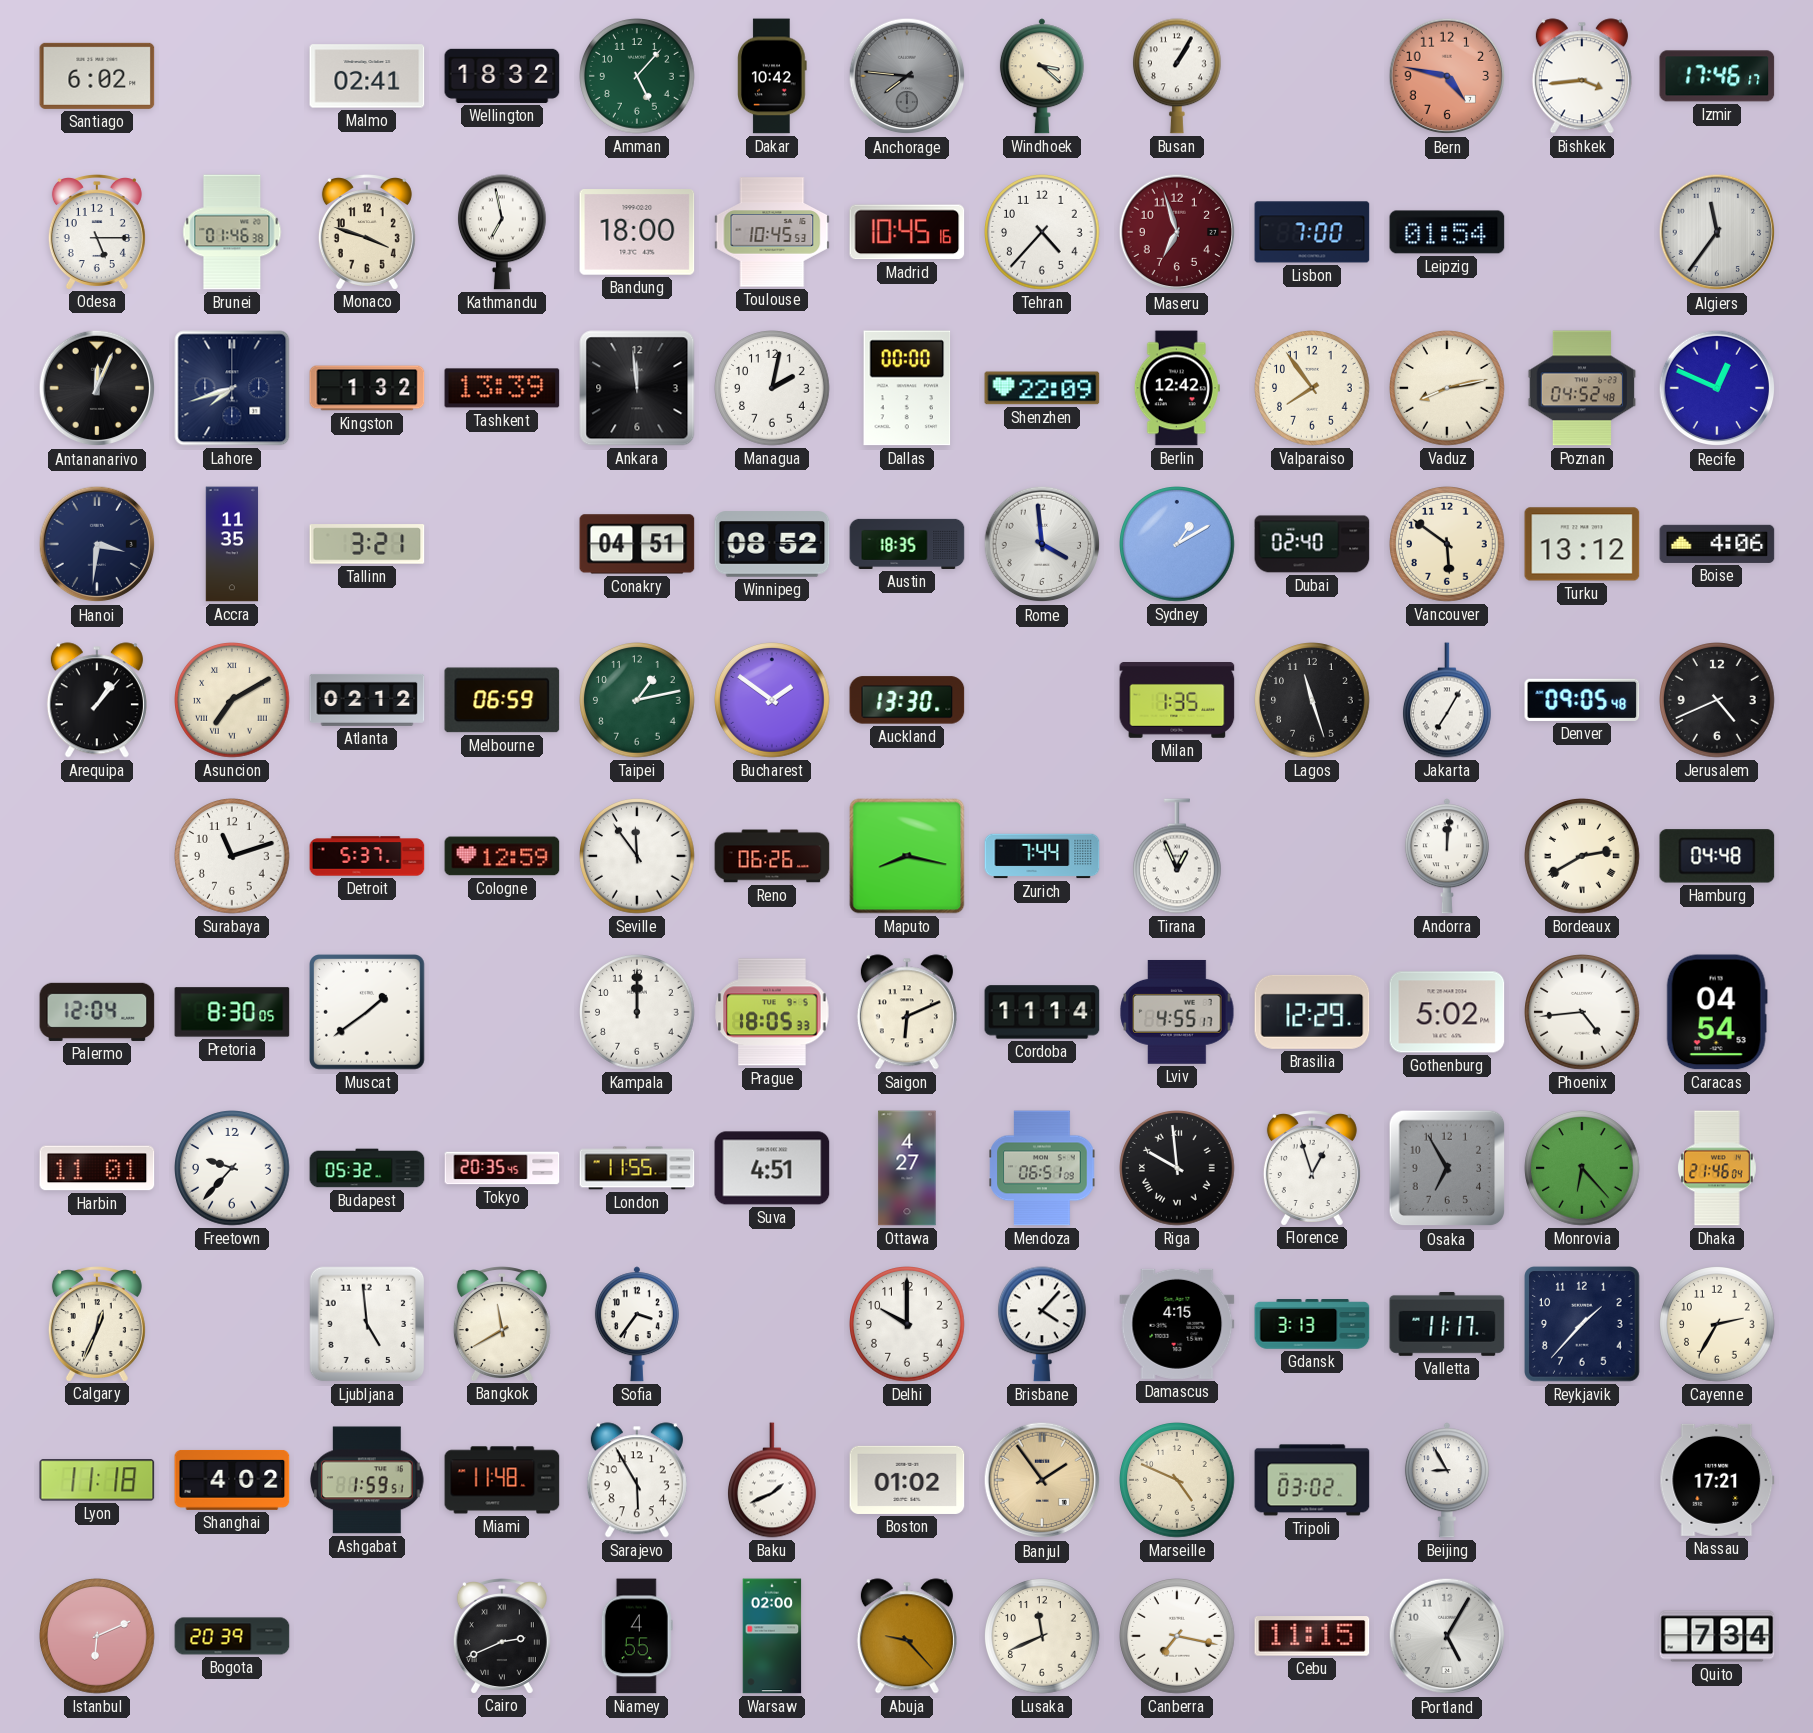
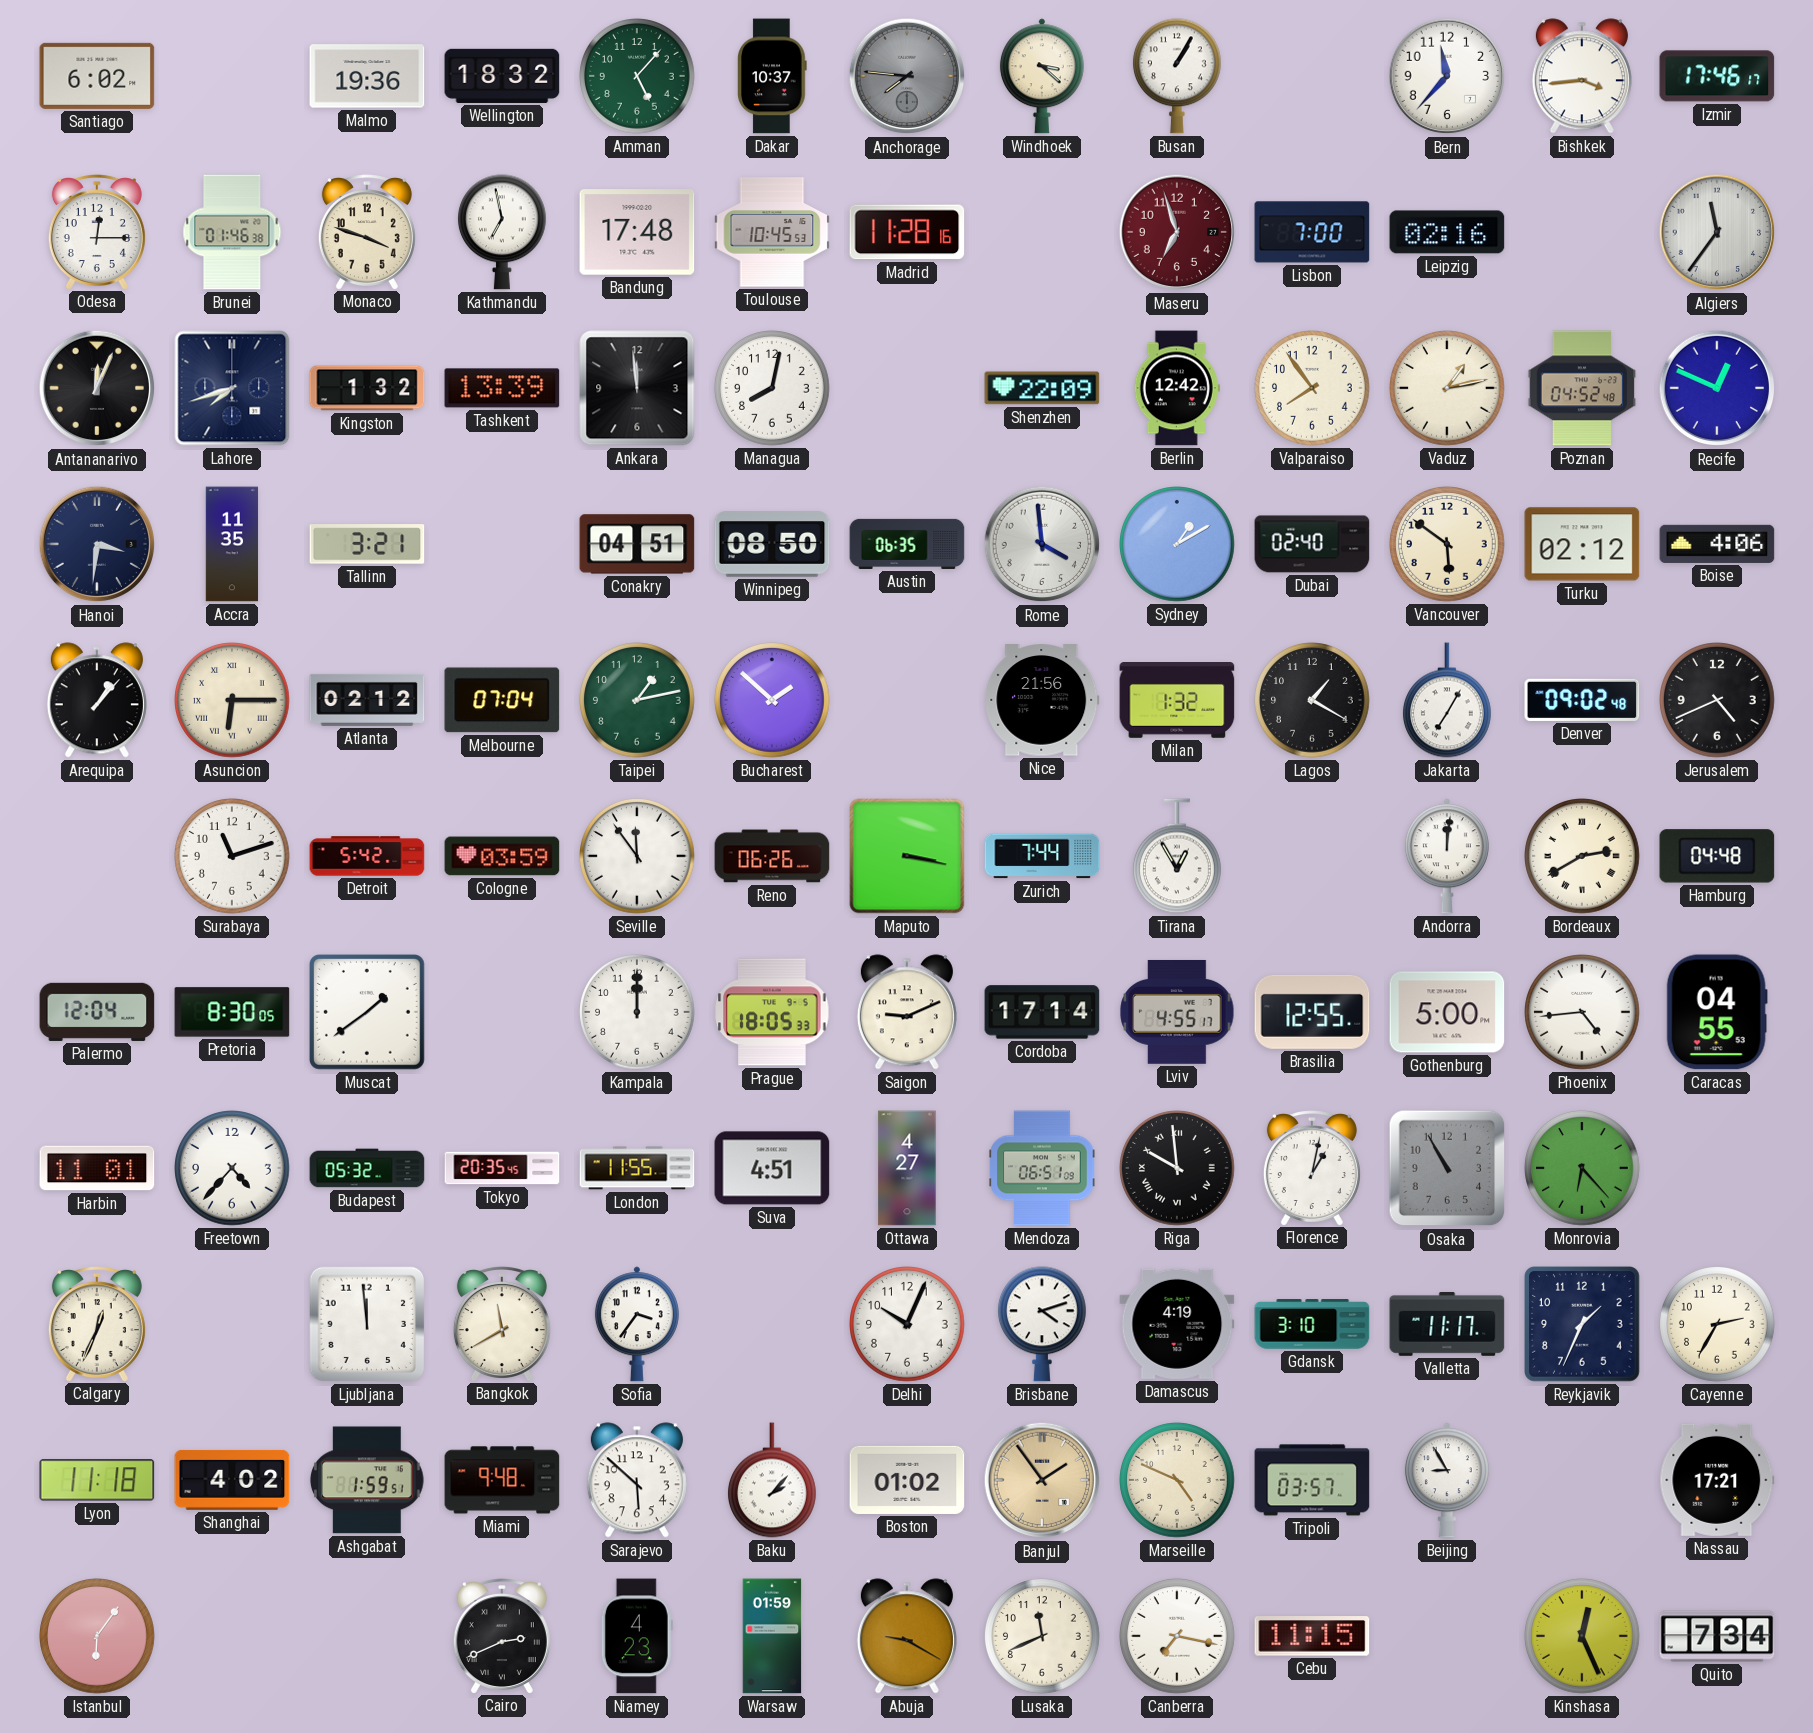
Malmo: 02:41 -> 19:36 (367, 76)
Dakar: 10:42 -> 10:37 (773, 76)
Bern: 4:47 -> 11:37 (1447, 76)
Bern dial: salmon -> white (1447, 76)
Odesa: 5:15 -> 12:15 (97, 232)
Bandung: 18:00 -> 17:48 (637, 232)
Madrid: 10:45 -> 11:28 (907, 232)
Tehran: 4:37 -> none (1043, 233)
Leipzig: 01:54 -> 02:16 (1447, 232)
Managua: 2:02 -> 8:02 (773, 389)
Dallas: 00:00 -> none (907, 388)
Vaduz: 8:13 -> 1:13 (1448, 389)
Winnipeg: 08:52 -> 08:50 (772, 544)
Austin: 18:35 -> 06:35 (907, 544)
Turku: 13:12 -> 02:12 (1582, 544)
Asuncion: 7:10 -> 6:15 (233, 701)
Melbourne: 06:59 -> 07:04 (502, 700)
Bucharest: 1:51 -> 1:52 (773, 701)
Auckland: 13:30 -> none (907, 700)
Nice: none -> 21:56 (1042, 700)
Milan: 1:35 -> 1:32 (1177, 701)
Lagos: 11:27 -> 1:20 (1313, 701)
Denver: 09:05 -> 09:02 (1582, 700)
Detroit: 5:37 -> 5:42 (367, 856)
Cologne: 12:59 -> 03:59 (502, 856)
Maputo: 8:17 -> 3:17 (907, 856)
Tirana: 12:56 -> 12:55 (1177, 856)
Saigon: 6:11 -> 9:11 (907, 1012)
Cordoba: 11:14 -> 17:14 (1042, 1012)
Brasilia: 12:29 -> 12:55 (1312, 1012)
Gothenburg: 5:02 -> 5:00 (1447, 1012)
Caracas: 04:54 -> 04:55 (1717, 1012)
Freetown: 9:37 -> 4:37 (233, 1169)
Florence: 12:57 -> 1:02 (1312, 1168)
Osaka: 6:55 -> 10:55 (1447, 1168)
Dhaka: 21:46 -> none (1717, 1168)
Ljubljana: 4:59 -> 11:59 (367, 1324)
Delhi: 10:00 -> 10:04 (908, 1325)
Brisbane: 4:07 -> 4:12 (1042, 1324)
Damascus: 4:15 -> 4:19 (1177, 1324)
Gdansk: 3:13 -> 3:10 (1312, 1324)
Reykjavik: 1:37 -> 1:34 (1583, 1325)
Miami: 11:48 -> 9:48 (502, 1480)
Sarajevo: 5:55 -> 5:52 (637, 1480)
Baku: 1:41 -> 2:07 (772, 1480)
Tripoli: 03:02 -> 03:57 (1312, 1480)
Istanbul: 6:11 -> 6:06 (98, 1637)
Bogota: 20:39 -> none (232, 1636)
Niamey: 4:55 -> 4:23 (637, 1636)
Warsaw: 02:00 -> 01:59 (772, 1636)
Abuja: 9:23 -> 9:20 (907, 1636)
Portland: 5:05 -> none (1447, 1636)
Kinshasa: none -> 12:26 (1583, 1637)
